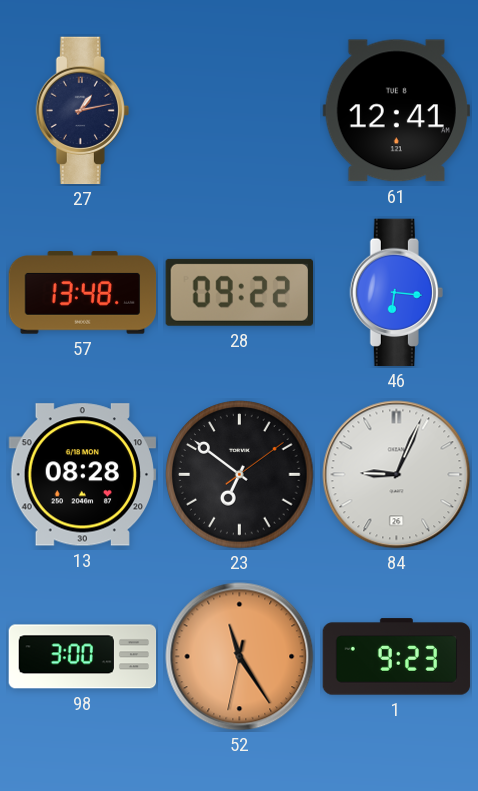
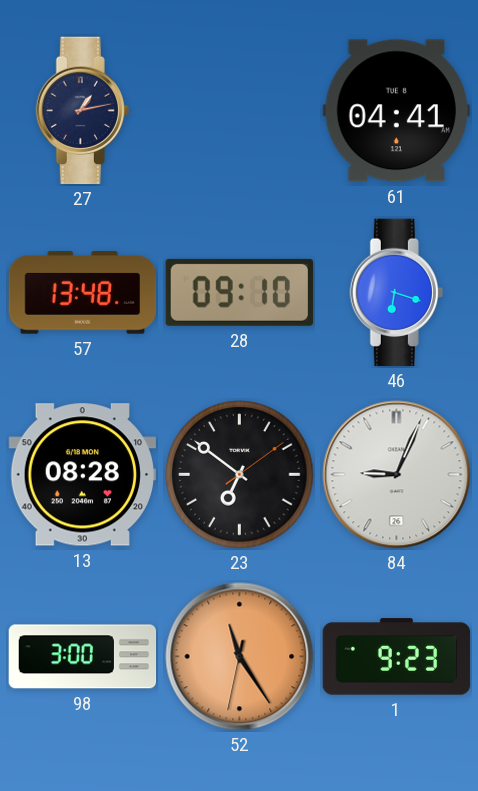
61: 12:41 -> 04:41 (396, 111)
28: 09:22 -> 09:10 (239, 292)
46: 6:16 -> 6:18 (396, 293)
